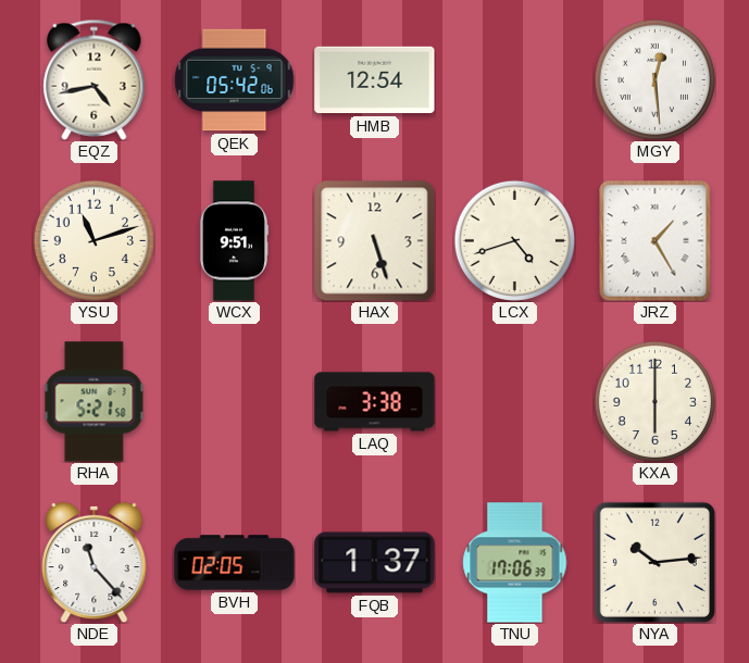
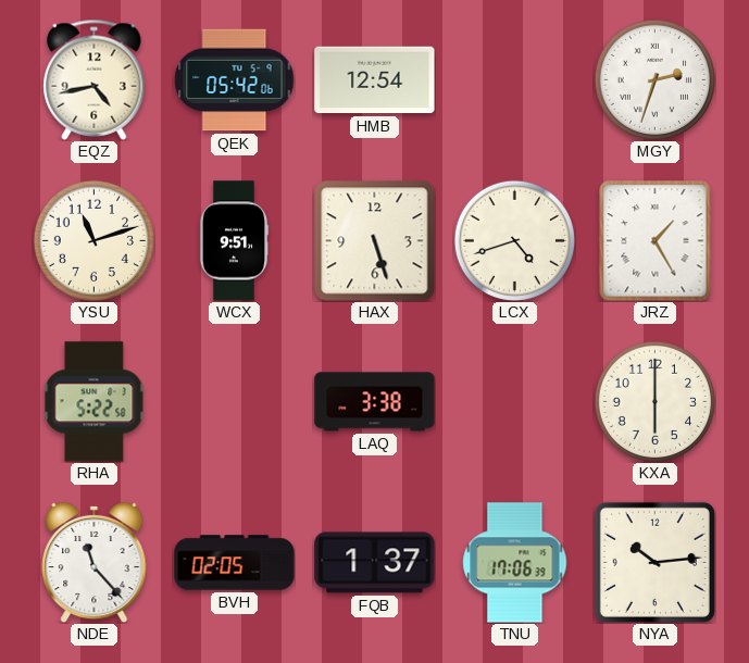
MGY: 12:29 -> 2:33 (654, 79)
RHA: 5:21 -> 5:22 (95, 402)
